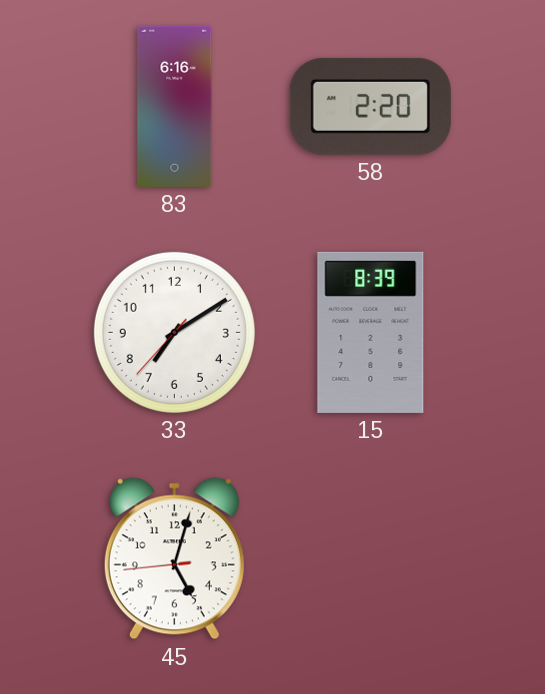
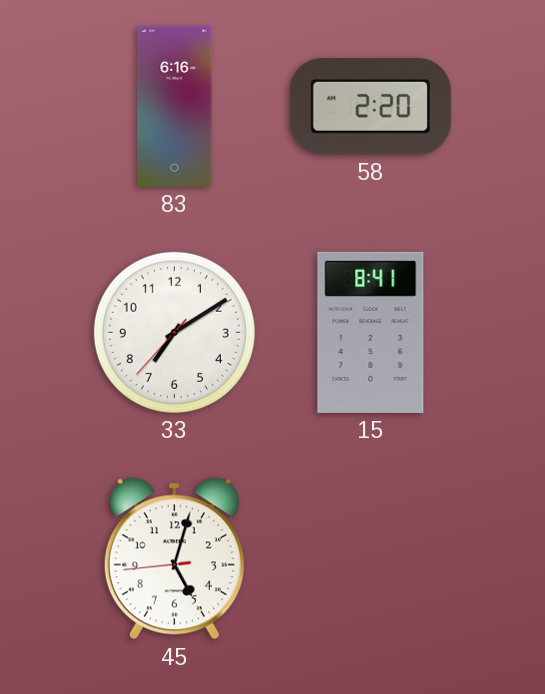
15: 8:39 -> 8:41 (371, 332)
